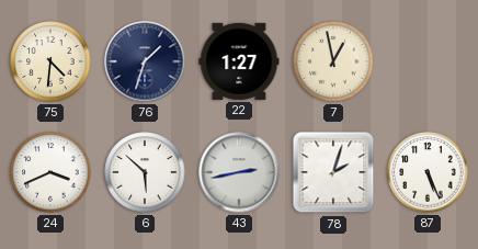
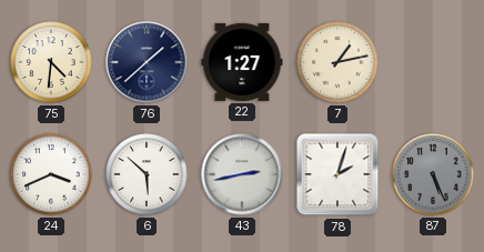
76: 1:33 -> 1:38 (147, 62)
7: 12:58 -> 1:13 (337, 62)
87 dial: white -> grey (433, 174)
